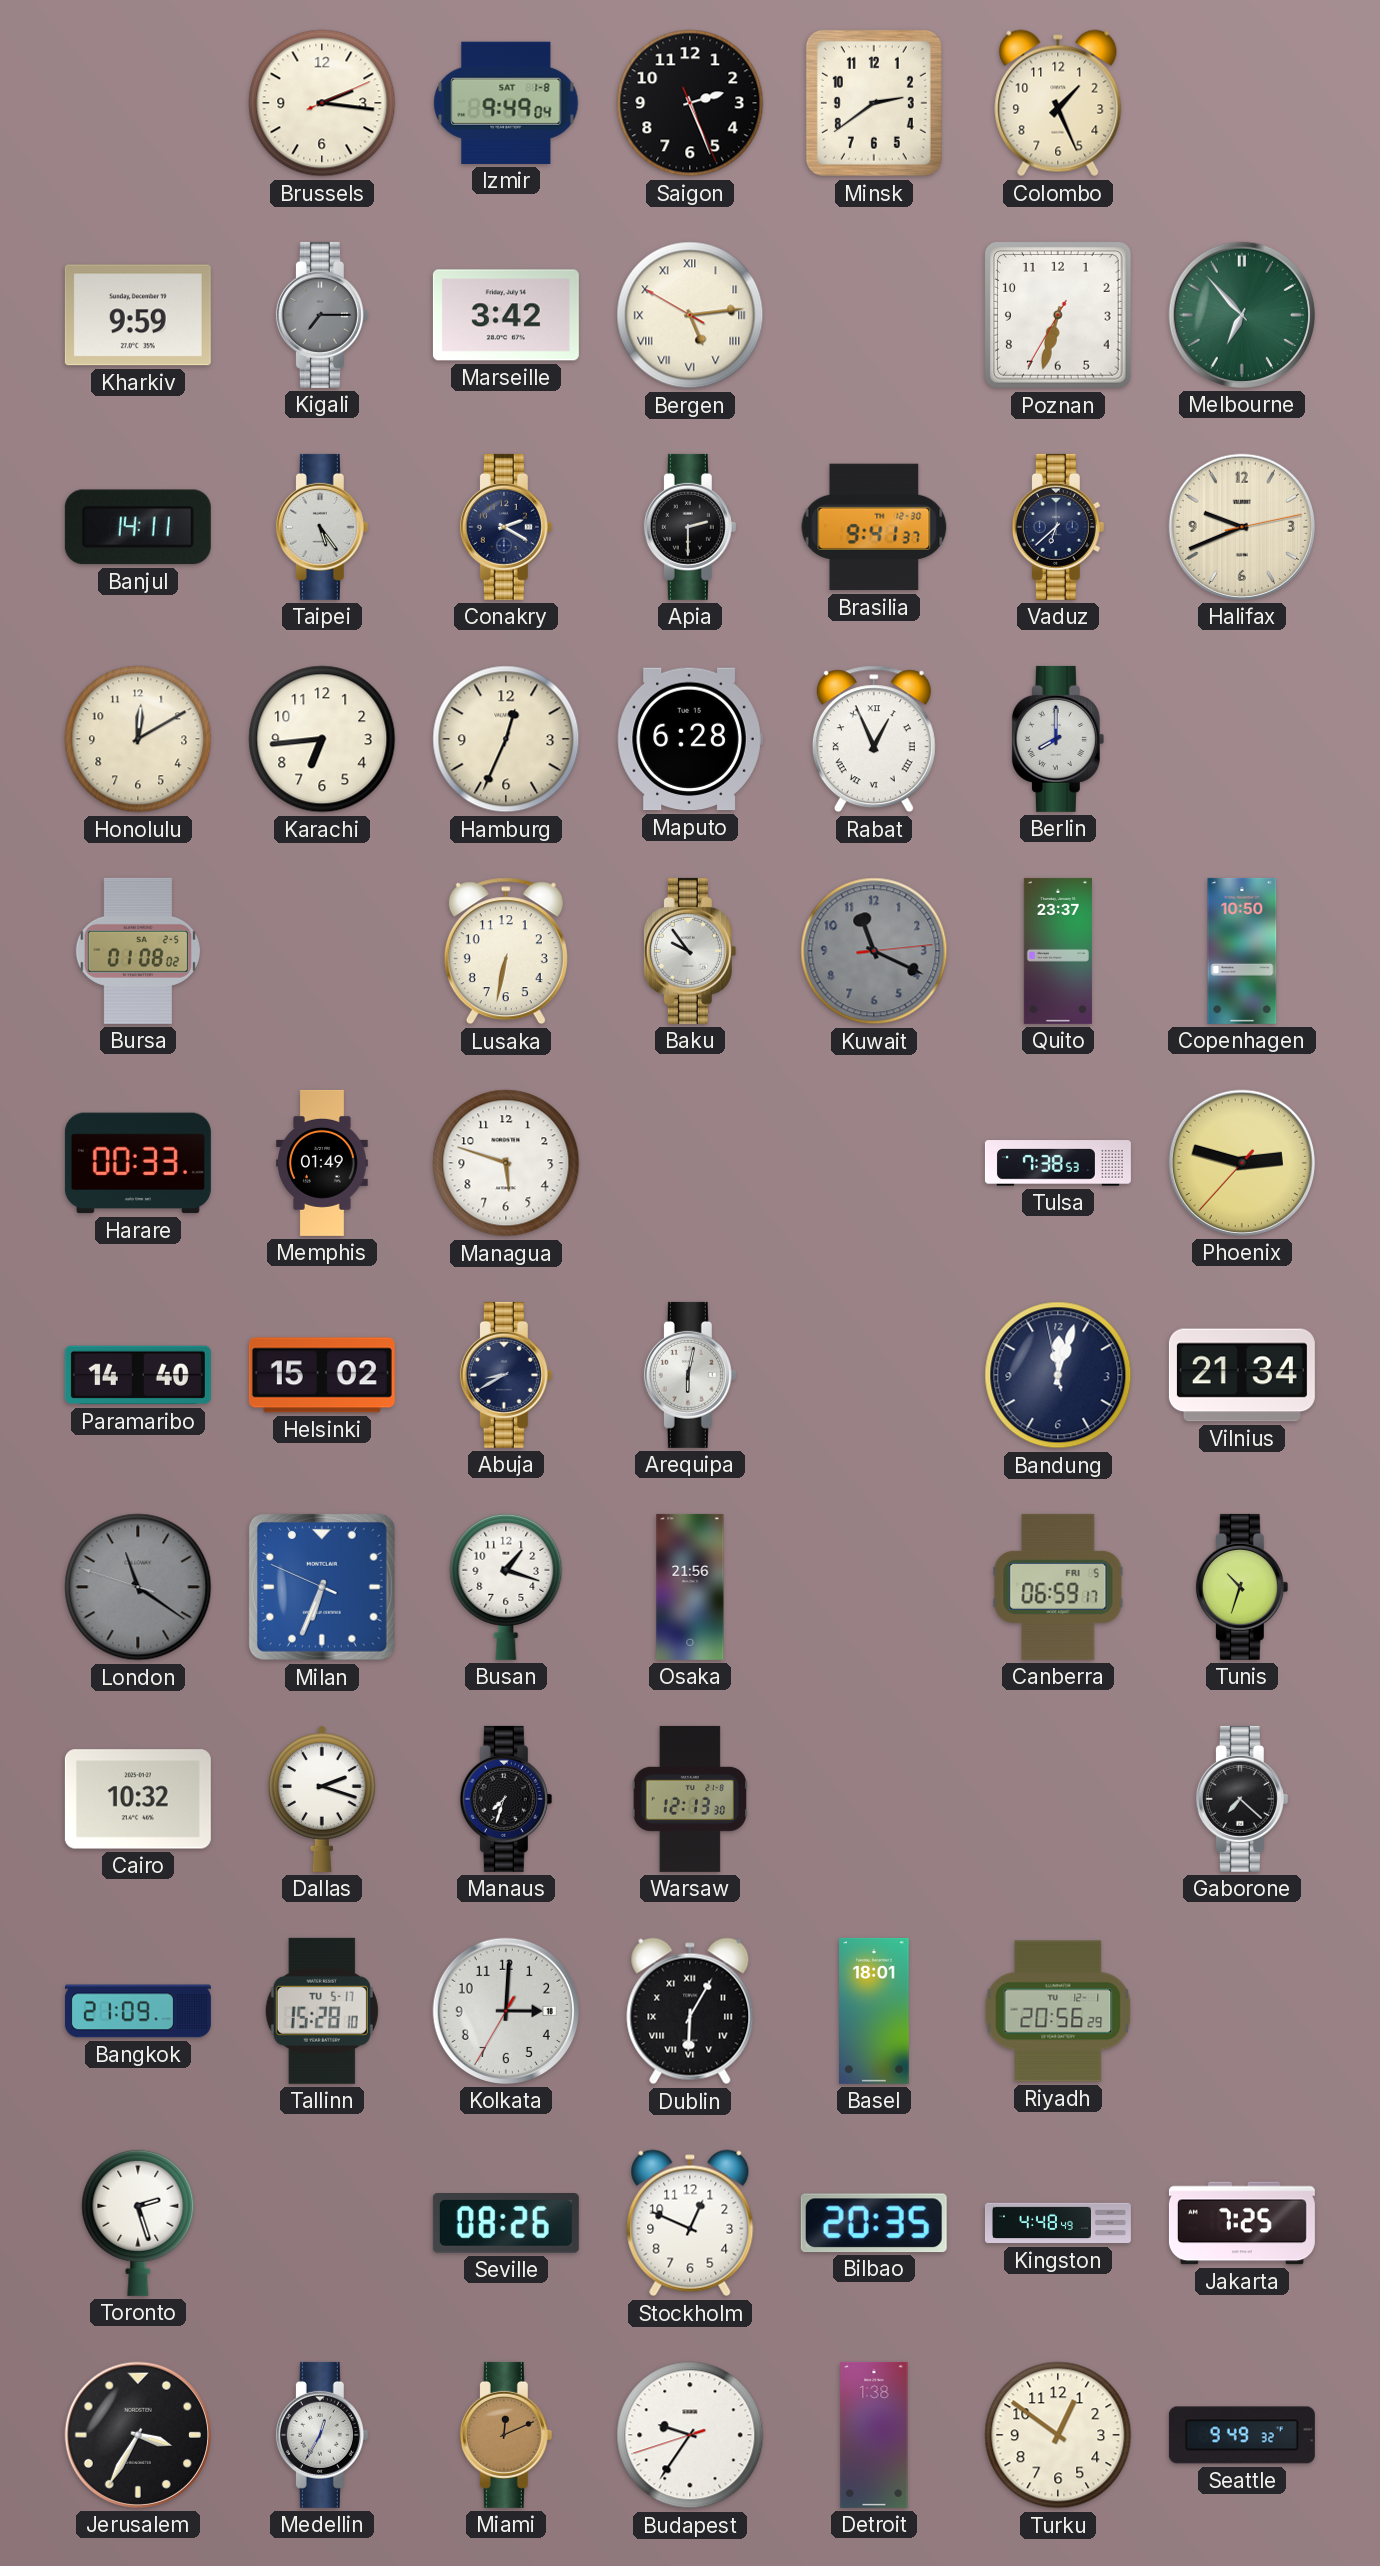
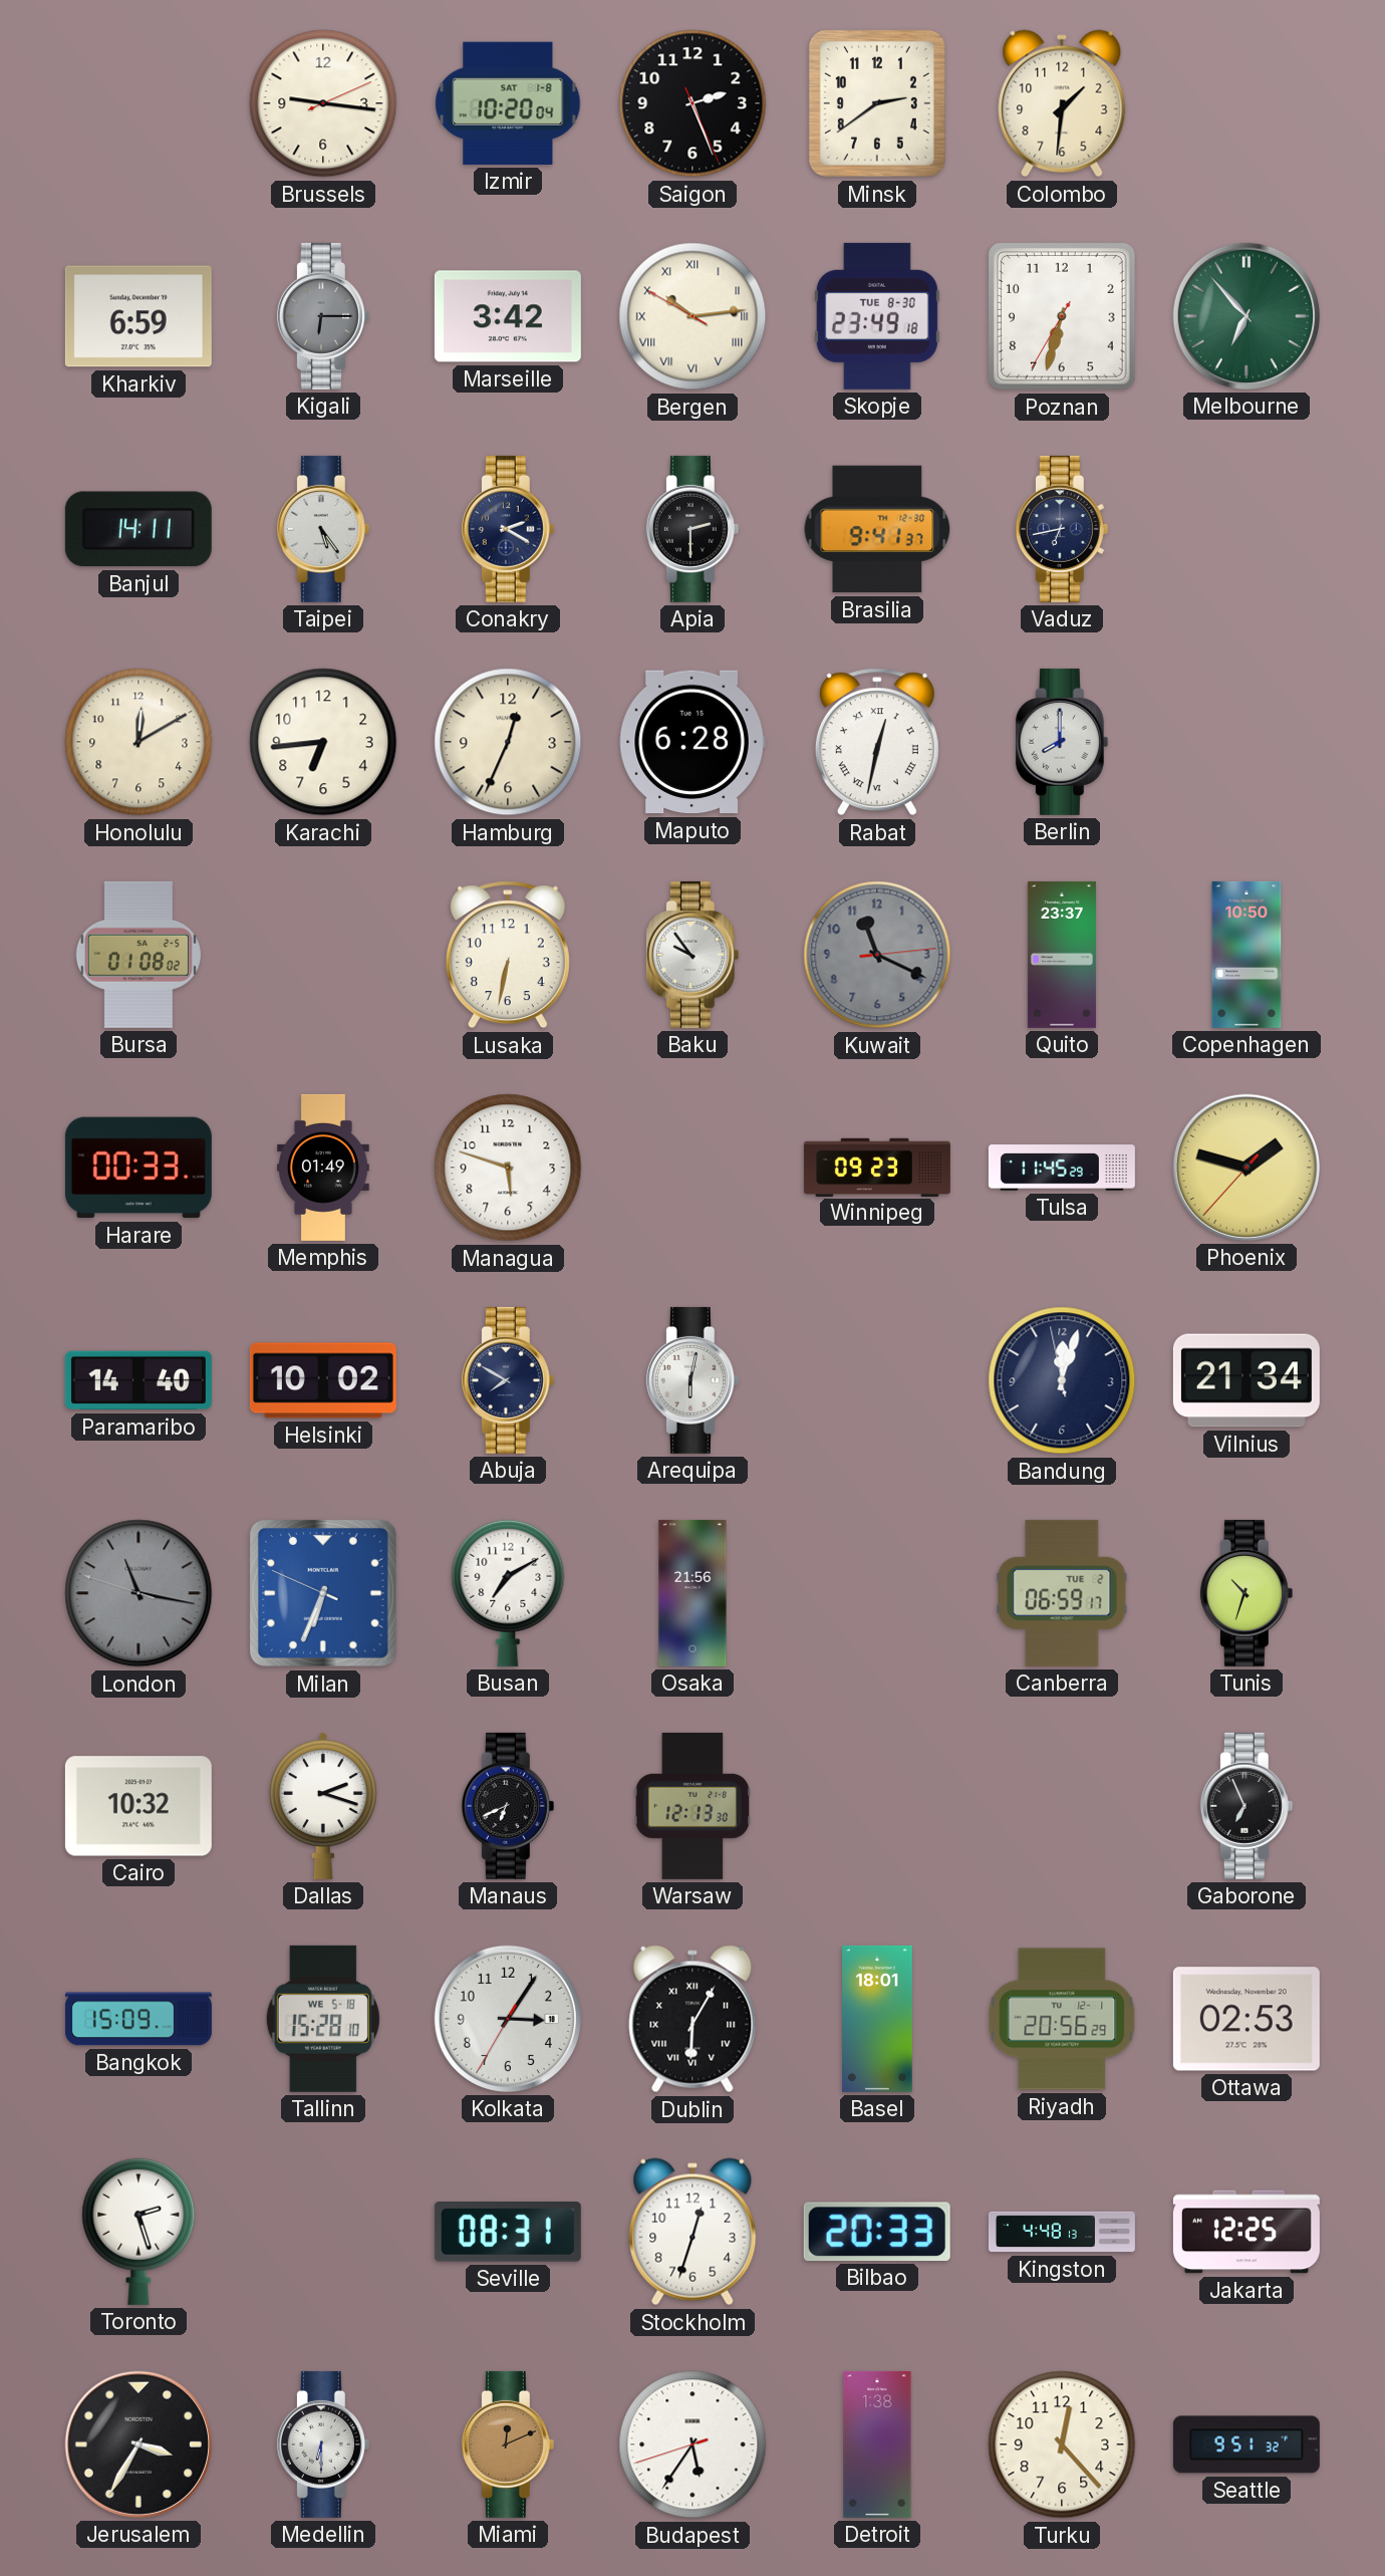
Brussels: 2:16 -> 9:16 (323, 103)
Izmir: 9:49 -> 10:20 (508, 103)
Colombo: 1:26 -> 1:31 (1062, 103)
Kharkiv: 9:59 -> 6:59 (138, 316)
Kigali: 7:15 -> 6:15 (323, 316)
Bergen: 5:13 -> 10:13 (692, 316)
Skopje: none -> 23:49 (877, 316)
Vaduz: 6:38 -> 6:43 (1062, 529)
Halifax: 9:41 -> none (1242, 527)
Rabat: 12:56 -> 12:32 (877, 742)
Winnipeg: none -> 09:23 (877, 1167)
Tulsa: 7:38 -> 11:45 (1062, 1168)
Phoenix: 2:47 -> 1:47 (1246, 1168)
Helsinki: 15:02 -> 10:02 (323, 1380)
Abuja: 8:40 -> 7:50 (508, 1380)
London: 11:20 -> 11:16 (138, 1593)
Busan: 1:18 -> 7:10 (508, 1593)
Canberra date: FRI 5 -> TUE 2 (1062, 1593)
Manaus: 7:33 -> 6:41 (508, 1806)
Gaborone: 7:22 -> 6:56 (1246, 1806)
Bangkok: 21:09 -> 15:09 (138, 2019)
Tallinn date: TU 5-17 -> WE 5-18 (323, 2019)
Kolkata: 3:00 -> 3:05 (508, 2019)
Ottawa: none -> 02:53 (1246, 2019)
Seville: 08:26 -> 08:31 (508, 2233)
Stockholm: 12:49 -> 12:33 (692, 2232)
Bilbao: 20:35 -> 20:33 (877, 2232)
Kingston: 4:48:49 -> 4:48:13 (1062, 2232)
Jakarta: 7:25 -> 12:25 (1246, 2232)
Medellin: 12:35 -> 6:30 (323, 2444)
Budapest: 9:35 -> 5:35 (692, 2444)
Turku: 12:51 -> 12:23 (1062, 2444)
Seattle: 9:49 -> 9:51 (1246, 2444)
